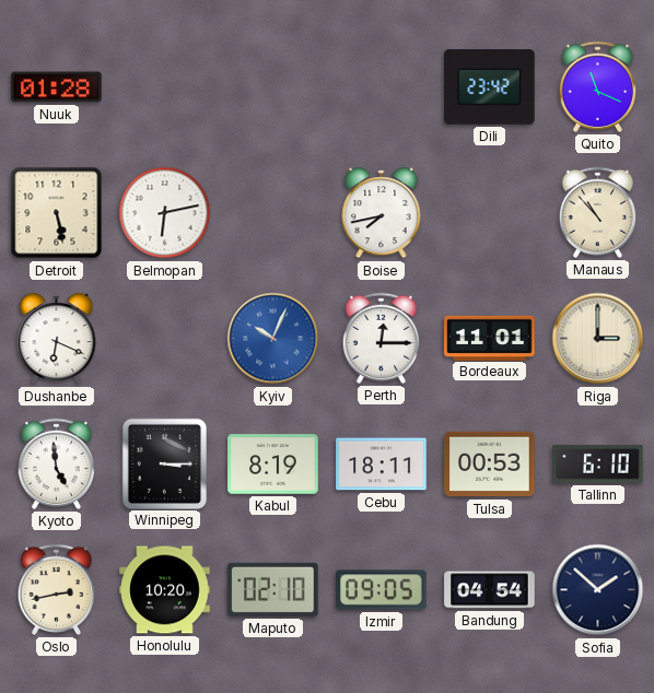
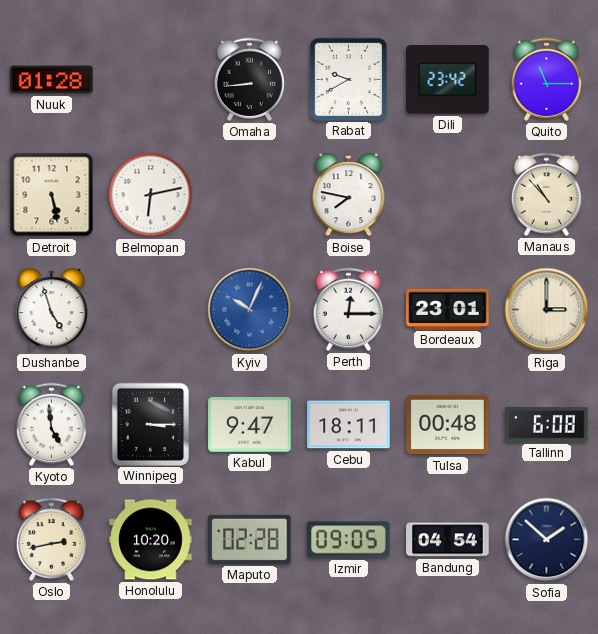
Omaha: none -> 8:44 (249, 79)
Rabat: none -> 9:40 (348, 79)
Quito: 11:19 -> 11:15 (546, 79)
Boise: 7:43 -> 7:47 (349, 195)
Dushanbe: 6:19 -> 4:57 (52, 310)
Bordeaux: 11:01 -> 23:01 (448, 309)
Kabul: 8:19 -> 9:47 (250, 425)
Tulsa: 00:53 -> 00:48 (448, 425)
Tallinn: 6:10 -> 6:08 (547, 425)
Maputo: 02:10 -> 02:28 (250, 539)
